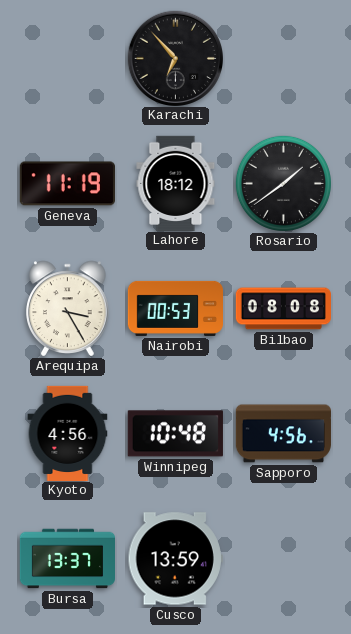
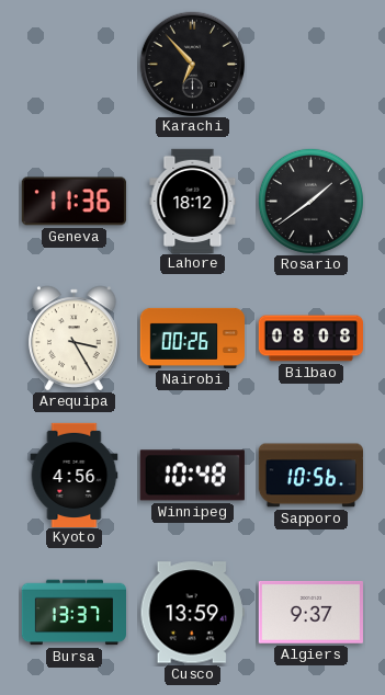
Geneva: 11:19 -> 11:36 (73, 202)
Nairobi: 00:53 -> 00:26 (192, 338)
Sapporo: 4:56 -> 10:56 (310, 476)
Algiers: none -> 9:37 (310, 612)
